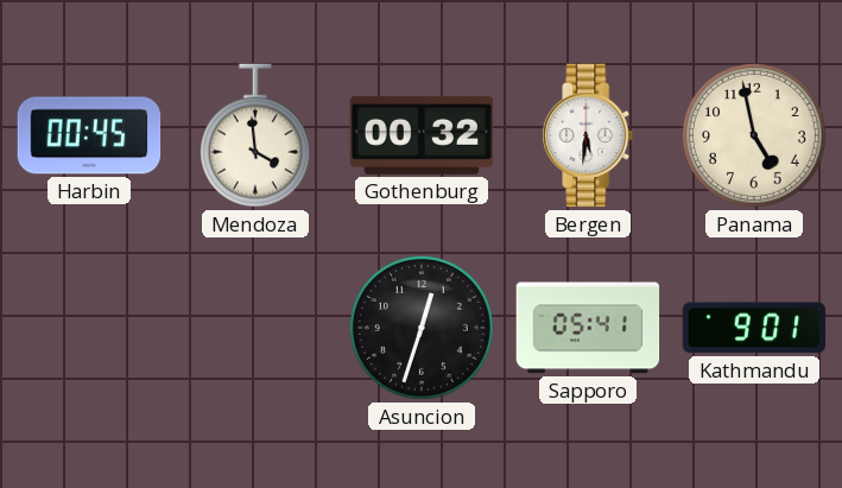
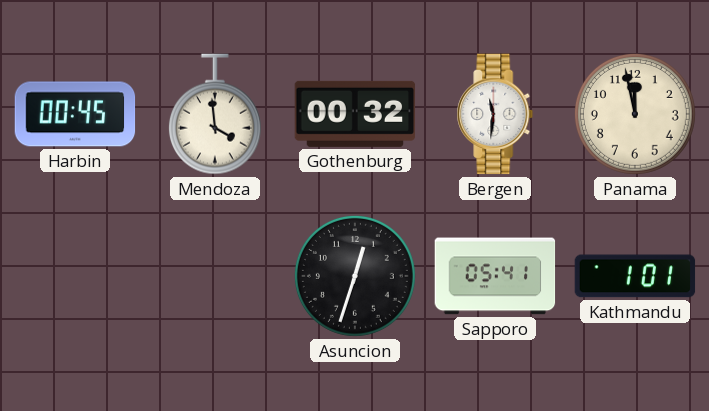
Bergen: 5:31 -> 11:31 (495, 114)
Panama: 4:58 -> 11:58 (635, 114)
Kathmandu: 9:01 -> 1:01 (635, 276)
